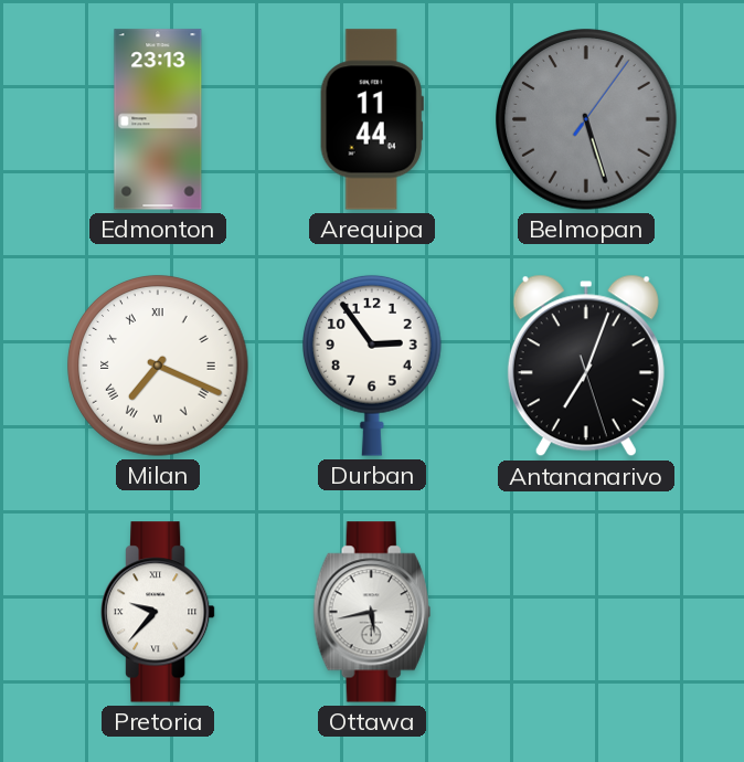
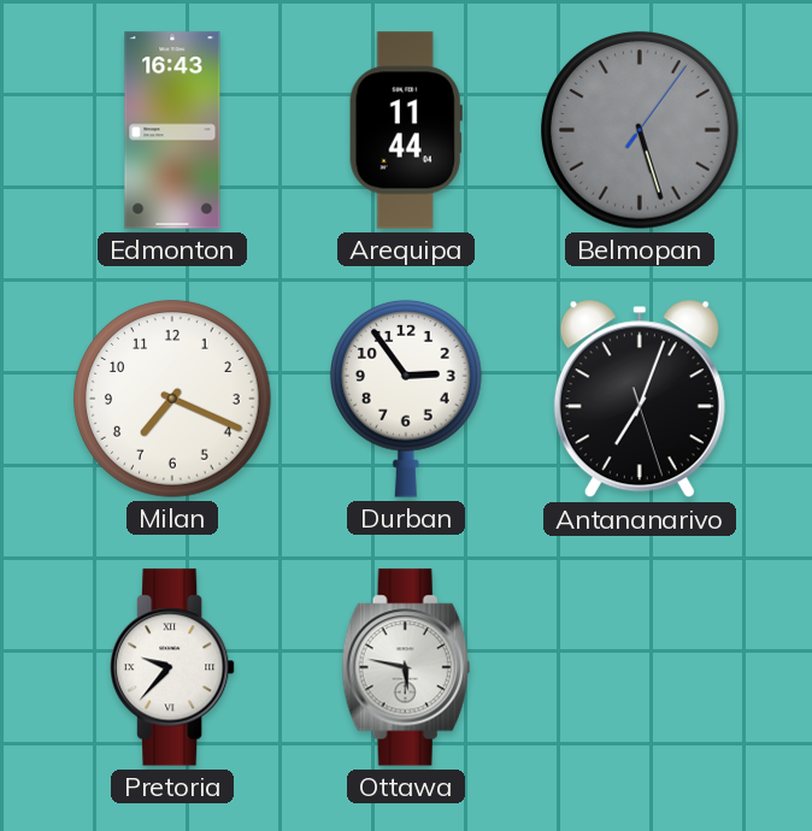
Edmonton: 23:13 -> 16:43 (172, 130)
Milan numerals: Roman -> Arabic (172, 399)
Ottawa: 5:43 -> 5:47 (406, 667)
